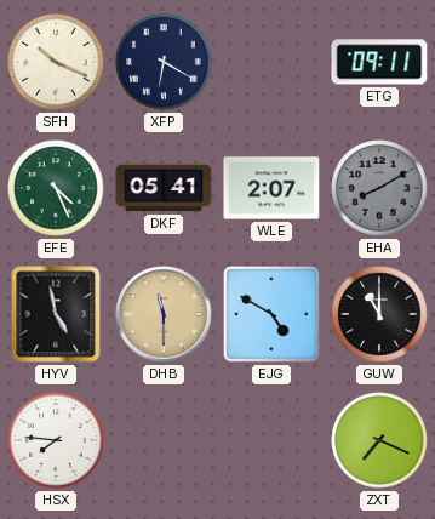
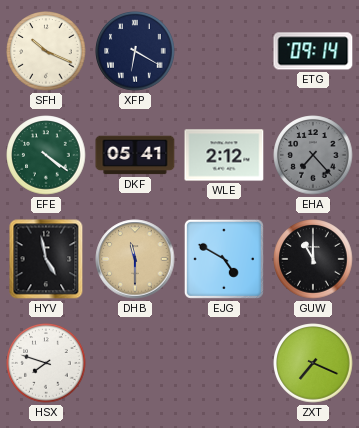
ETG: 09:11 -> 09:14 (313, 51)
EFE: 4:26 -> 4:21 (46, 155)
WLE: 2:07 -> 2:12 (224, 155)
EHA: 8:10 -> 7:23 (313, 155)
HSX: 7:46 -> 7:48 (46, 363)
